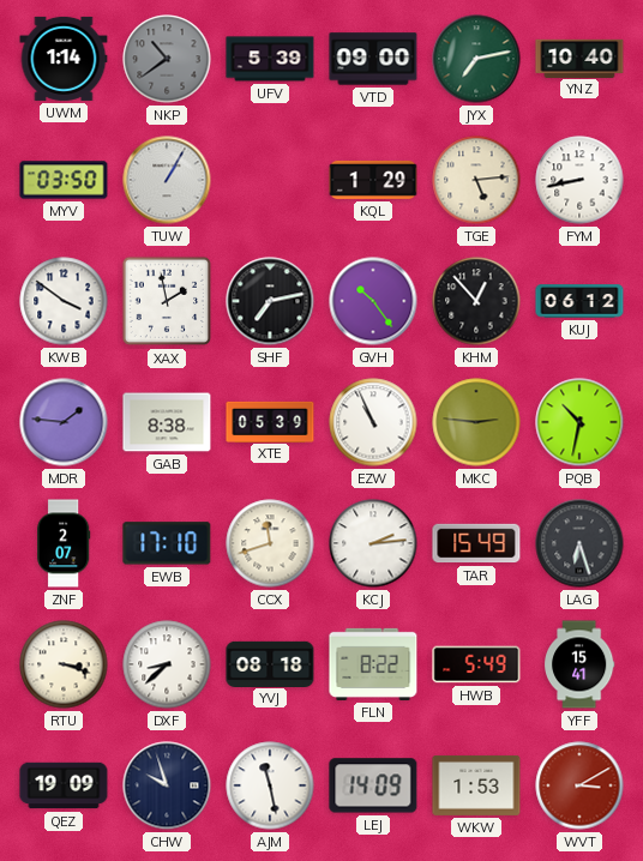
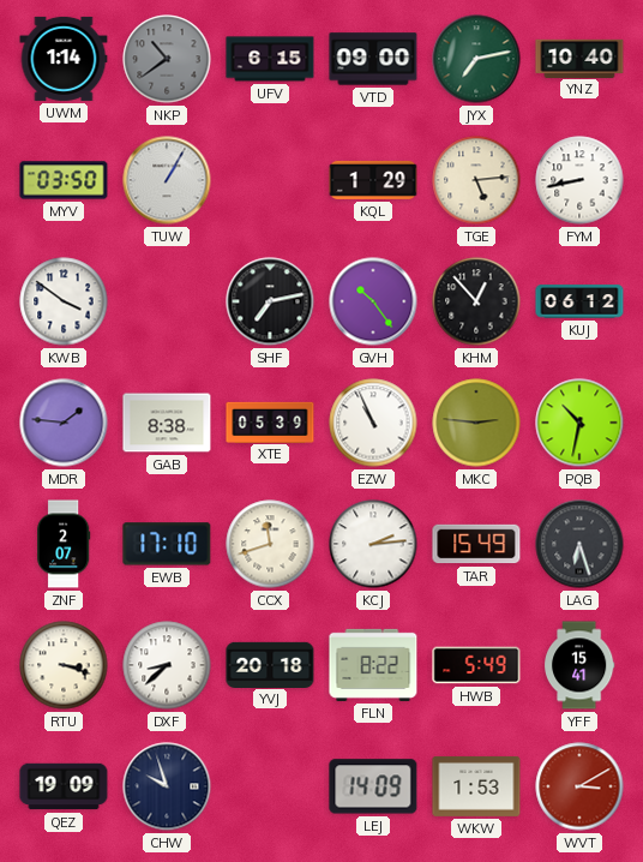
UFV: 5:39 -> 6:15 (270, 59)
XAX: 1:58 -> none (167, 301)
YVJ: 08:18 -> 20:18 (270, 664)
AJM: 11:28 -> none (270, 785)
